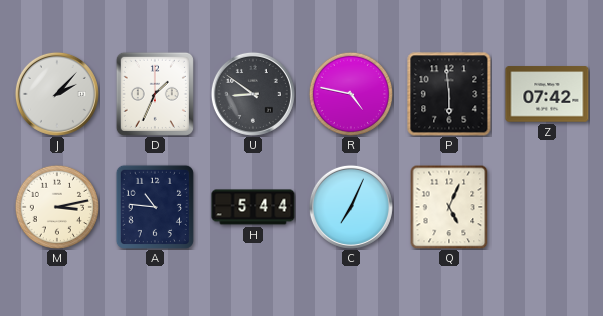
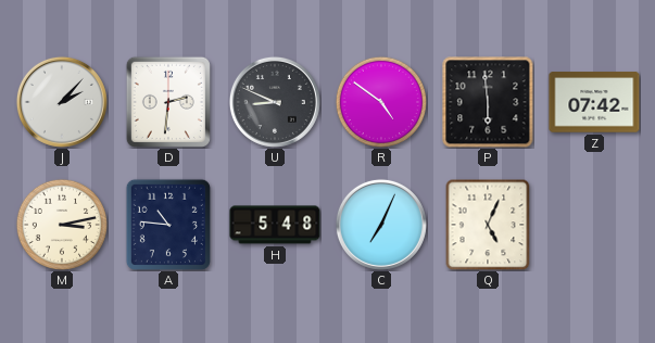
D: 1:34 -> 2:31 (168, 102)
U: 8:51 -> 8:49 (275, 102)
R: 4:47 -> 4:51 (381, 102)
H: 5:44 -> 5:48 (275, 225)
